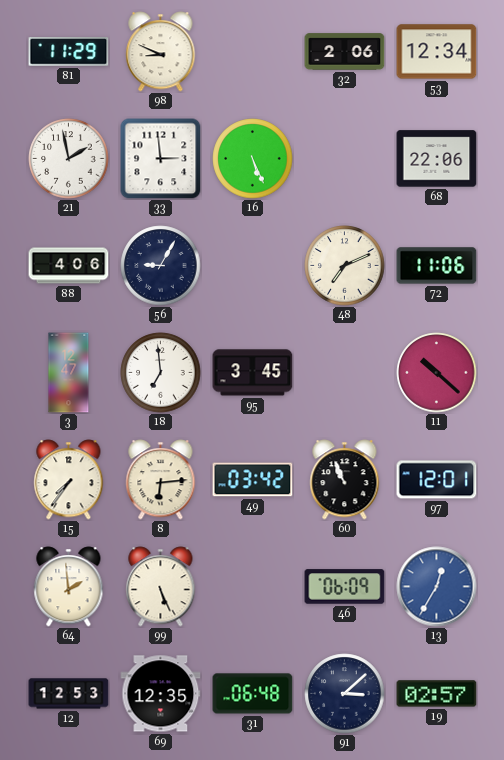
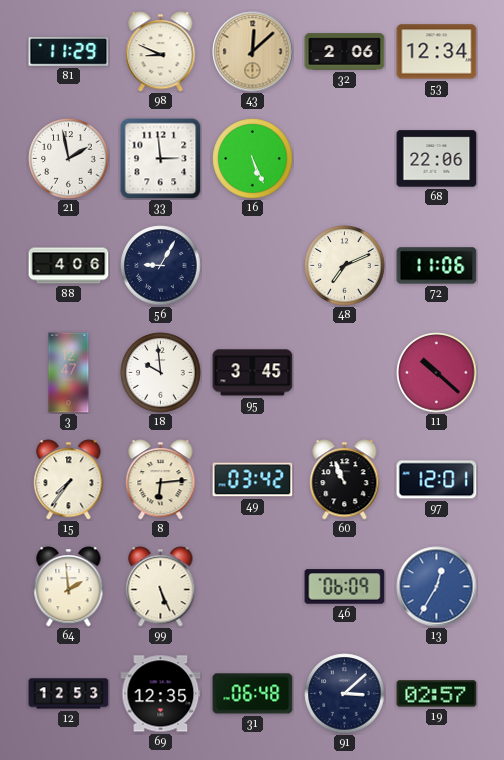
43: none -> 12:08 (253, 52)
18: 6:59 -> 9:59 (161, 373)
